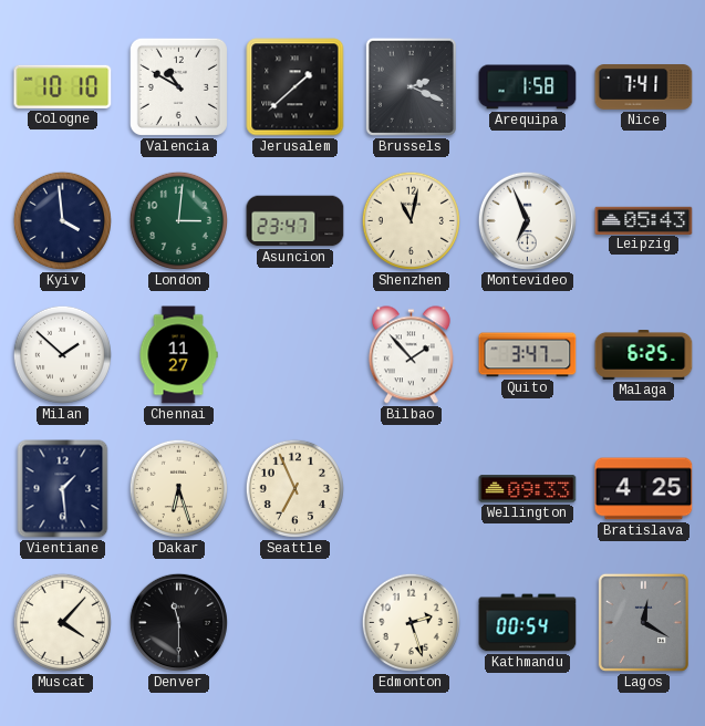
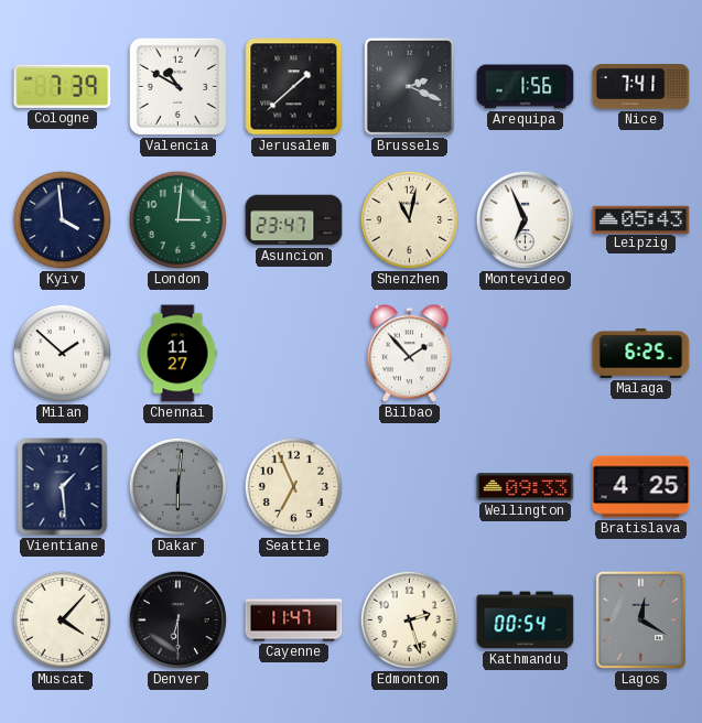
Cologne: 10:10 -> 7:39 (63, 86)
Arequipa: 1:58 -> 1:56 (526, 87)
Quito: 3:47 -> none (528, 355)
Dakar: 6:27 -> 6:01 (177, 486)
Dakar dial: cream -> grey (177, 486)
Denver: 11:30 -> 6:30 (177, 619)
Cayenne: none -> 11:47 (294, 621)
